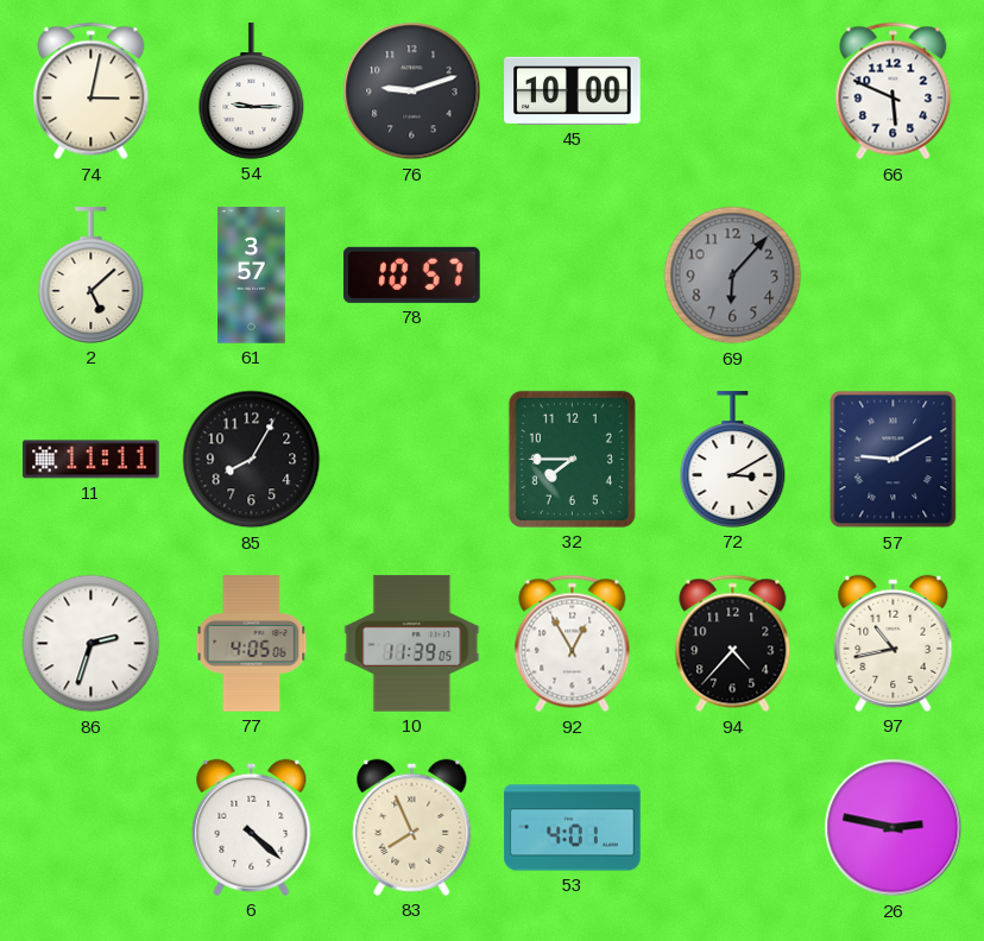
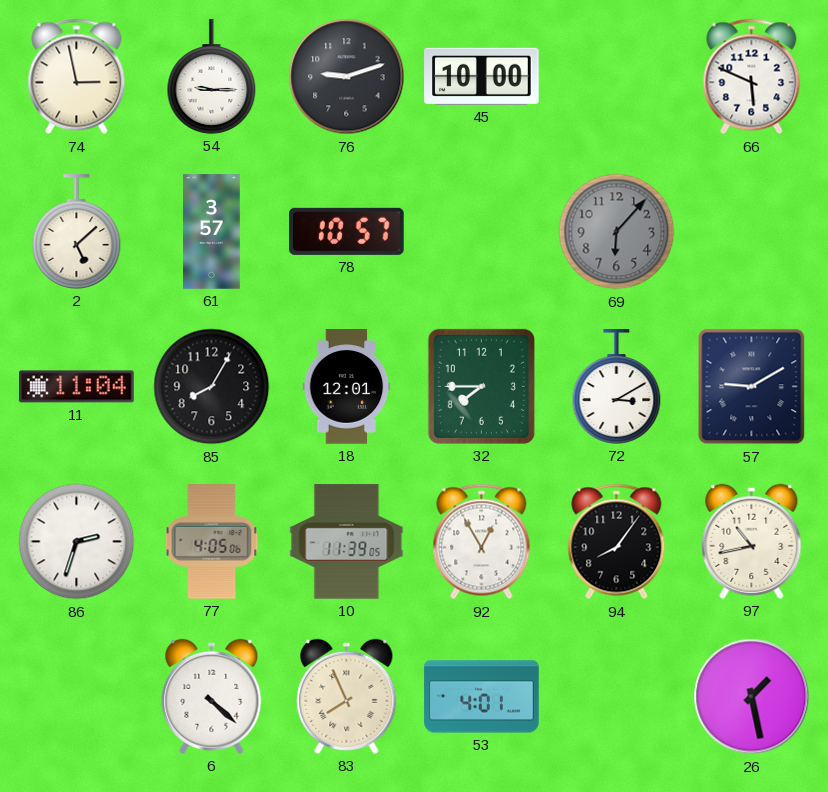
74: 3:02 -> 2:58 (77, 77)
11: 11:11 -> 11:04 (77, 387)
18: none -> 12:01 (347, 387)
94: 4:37 -> 8:06 (617, 542)
26: 2:47 -> 1:28 (752, 697)
